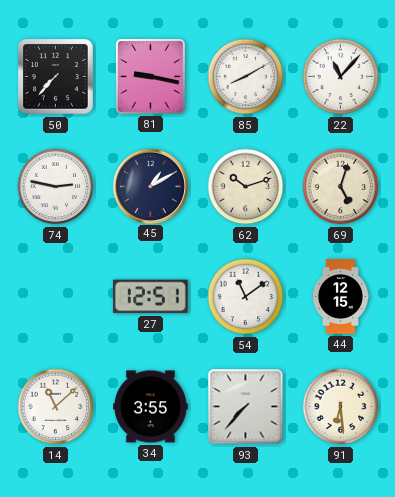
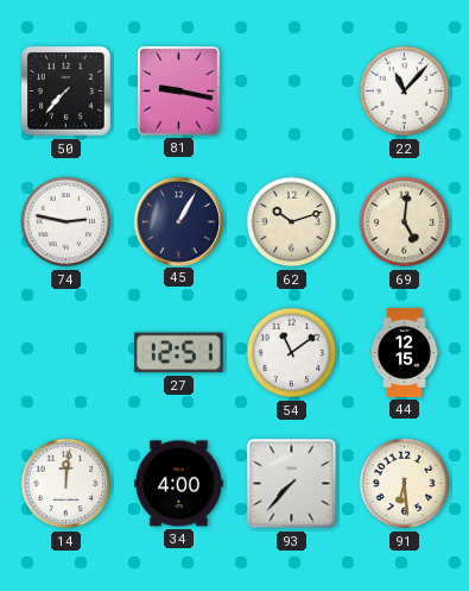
85: 8:10 -> none (246, 77)
45: 1:10 -> 1:05 (178, 221)
69: 5:03 -> 5:01 (405, 222)
14: 11:08 -> 12:01 (66, 484)
34: 3:55 -> 4:00 (179, 484)
